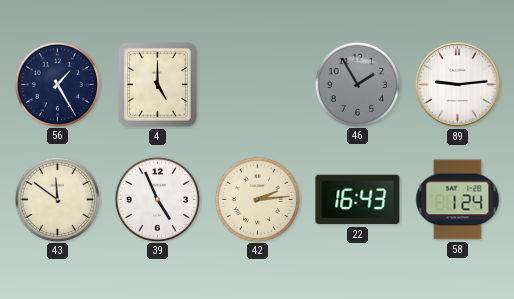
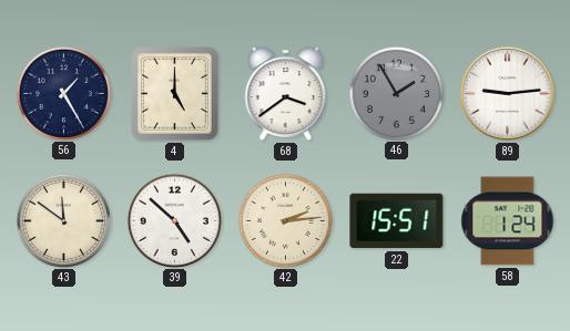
68: none -> 3:39 (286, 94)
39: 4:56 -> 4:52 (174, 220)
22: 16:43 -> 15:51 (397, 221)
